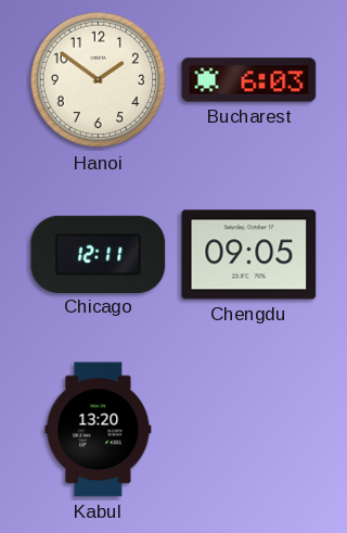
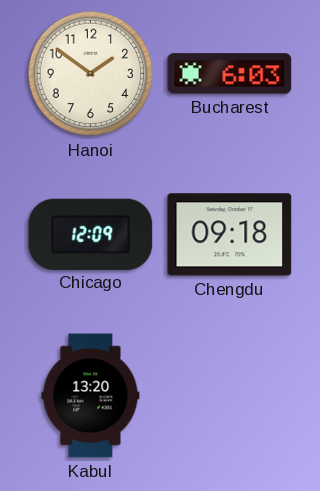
Chicago: 12:11 -> 12:09 (91, 234)
Chengdu: 09:05 -> 09:18 (230, 235)
